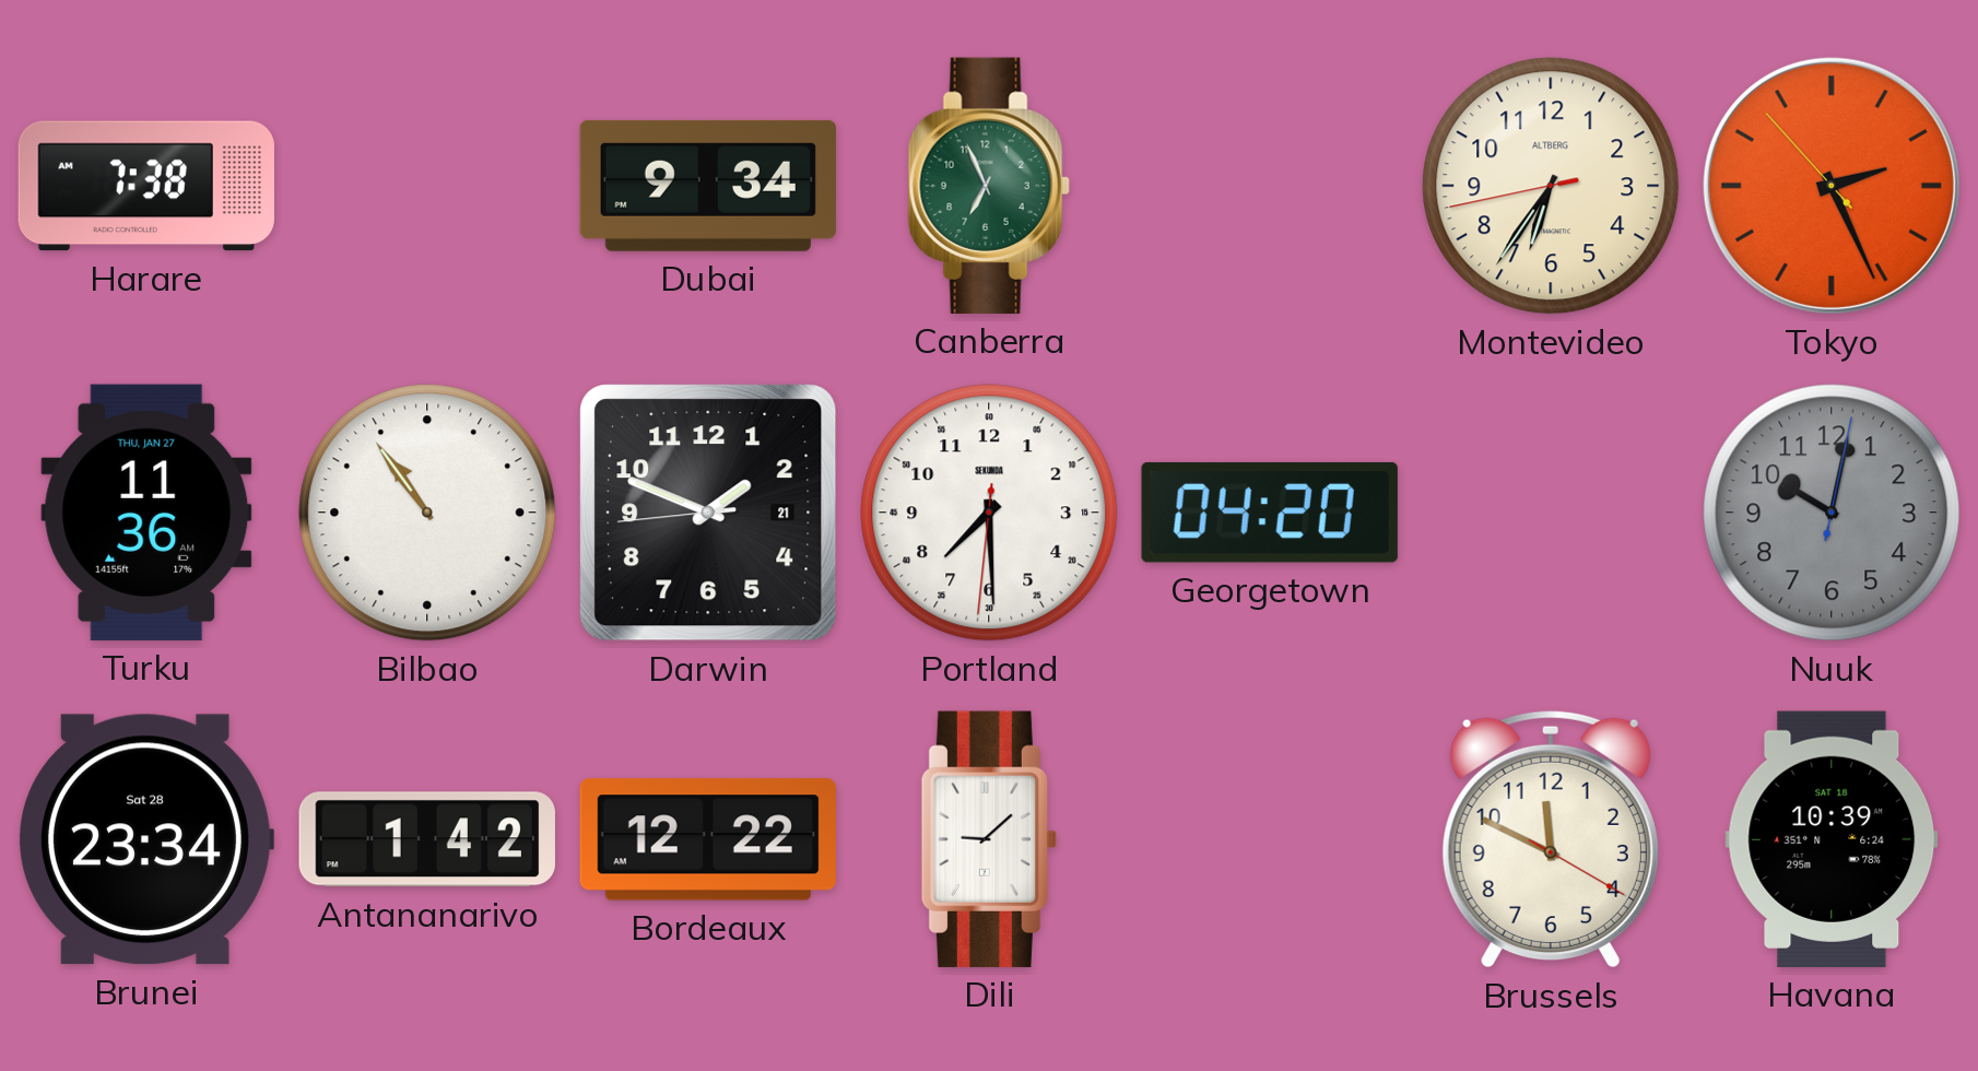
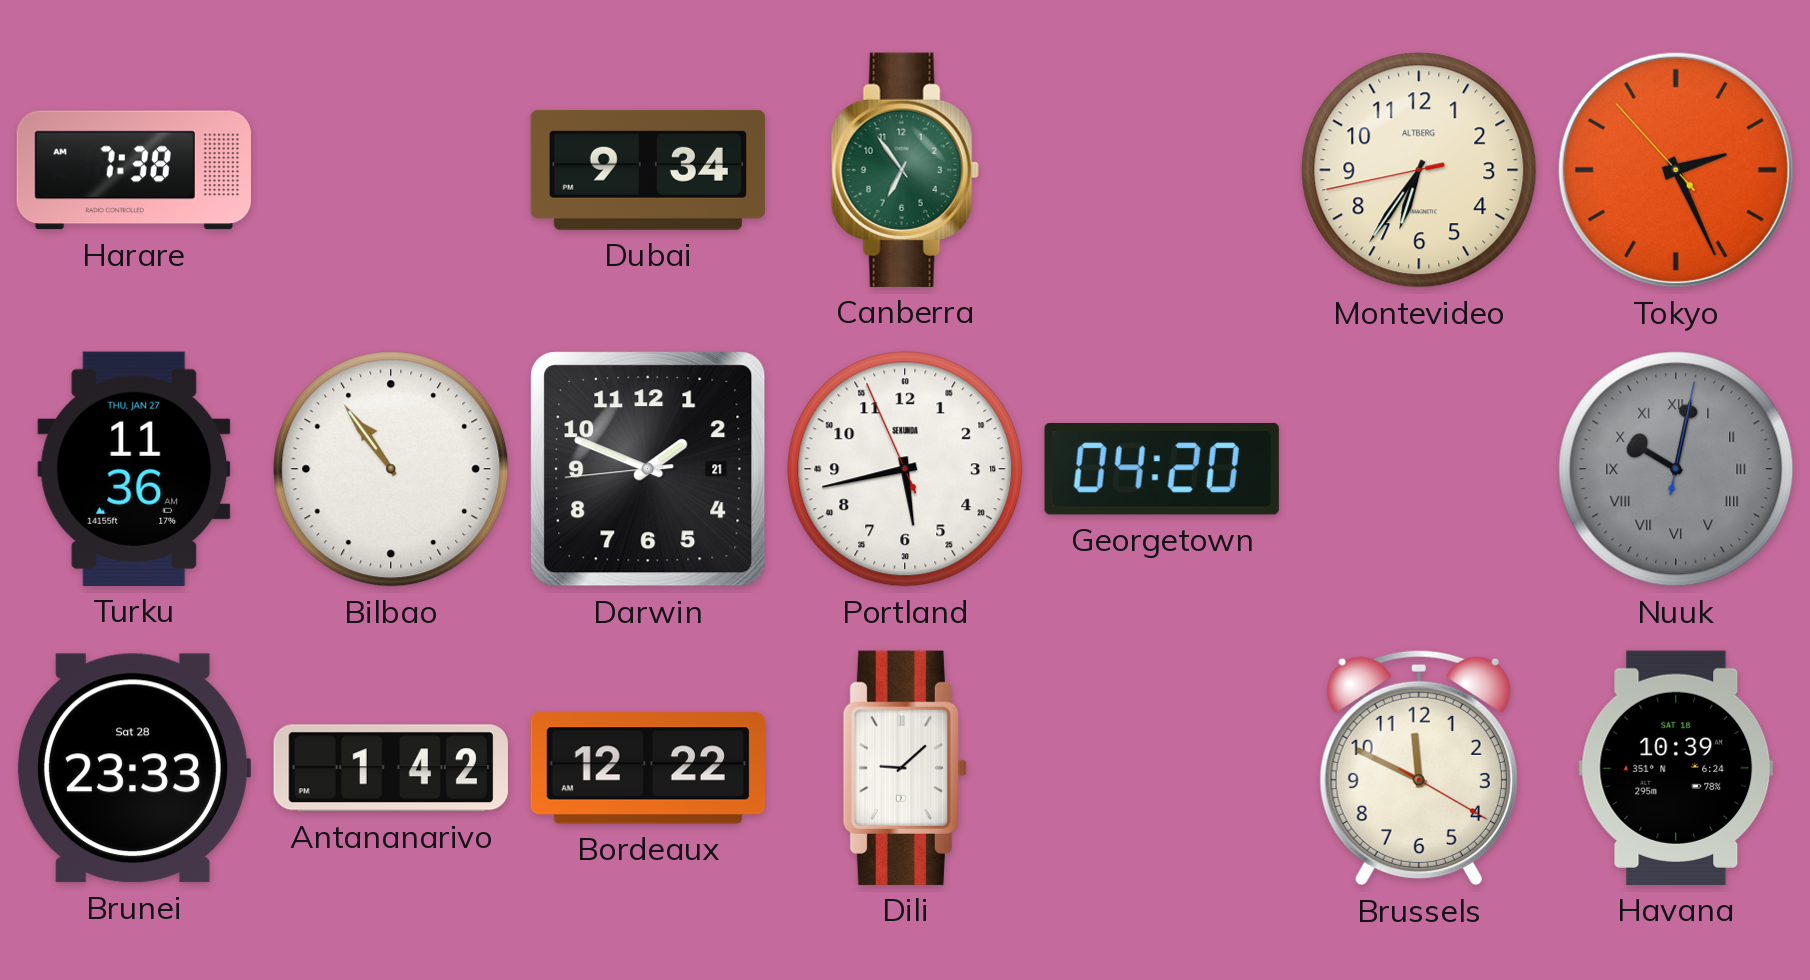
Canberra: 6:56 -> 6:54 (905, 170)
Portland: 7:29 -> 5:42 (905, 469)
Nuuk numerals: Arabic -> Roman (1676, 469)
Brunei: 23:34 -> 23:33 (133, 768)
